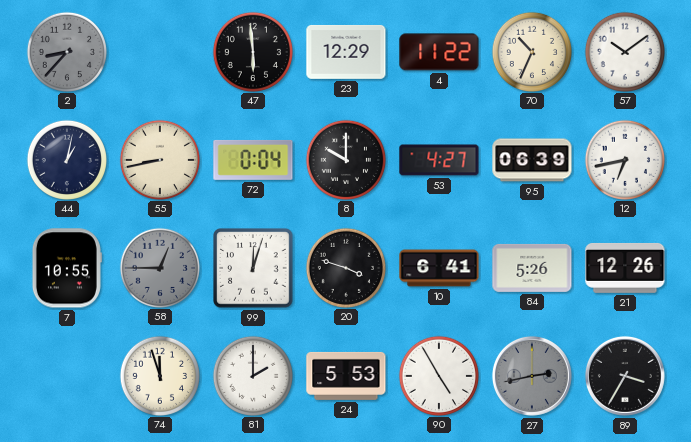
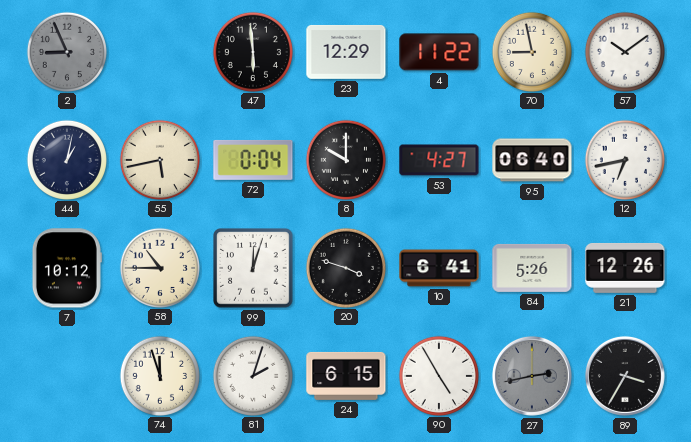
2: 8:37 -> 8:56 (66, 51)
70: 10:34 -> 8:58 (531, 51)
55: 8:43 -> 5:43 (159, 159)
95: 06:39 -> 06:40 (532, 160)
7: 10:55 -> 10:12 (66, 268)
58: 12:45 -> 10:45 (159, 267)
58 dial: grey -> cream (159, 267)
81: 2:00 -> 2:03 (252, 375)
24: 5:53 -> 6:15 (346, 376)
